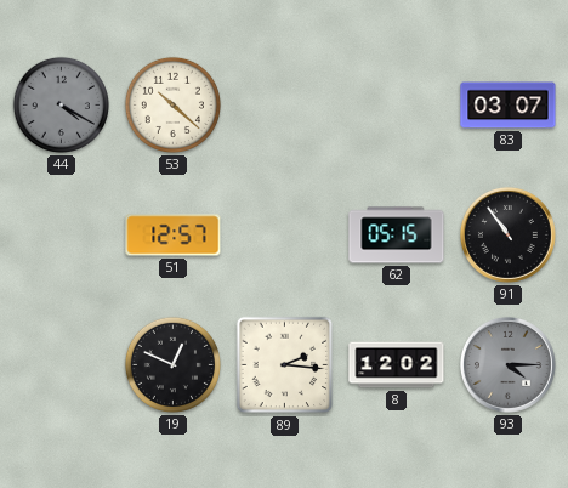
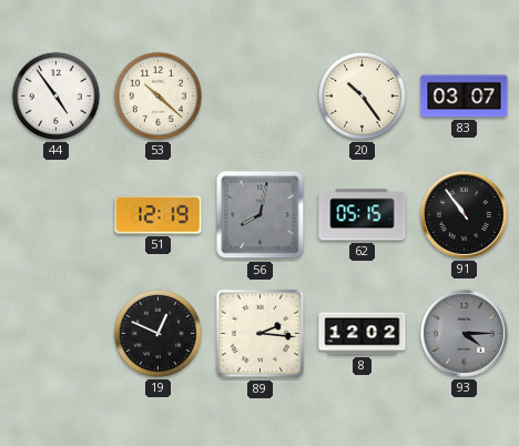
44: 4:20 -> 4:54 (55, 95)
44 dial: grey -> white (55, 95)
20: none -> 10:24 (362, 95)
51: 12:57 -> 12:19 (159, 215)
56: none -> 8:02 (261, 215)
